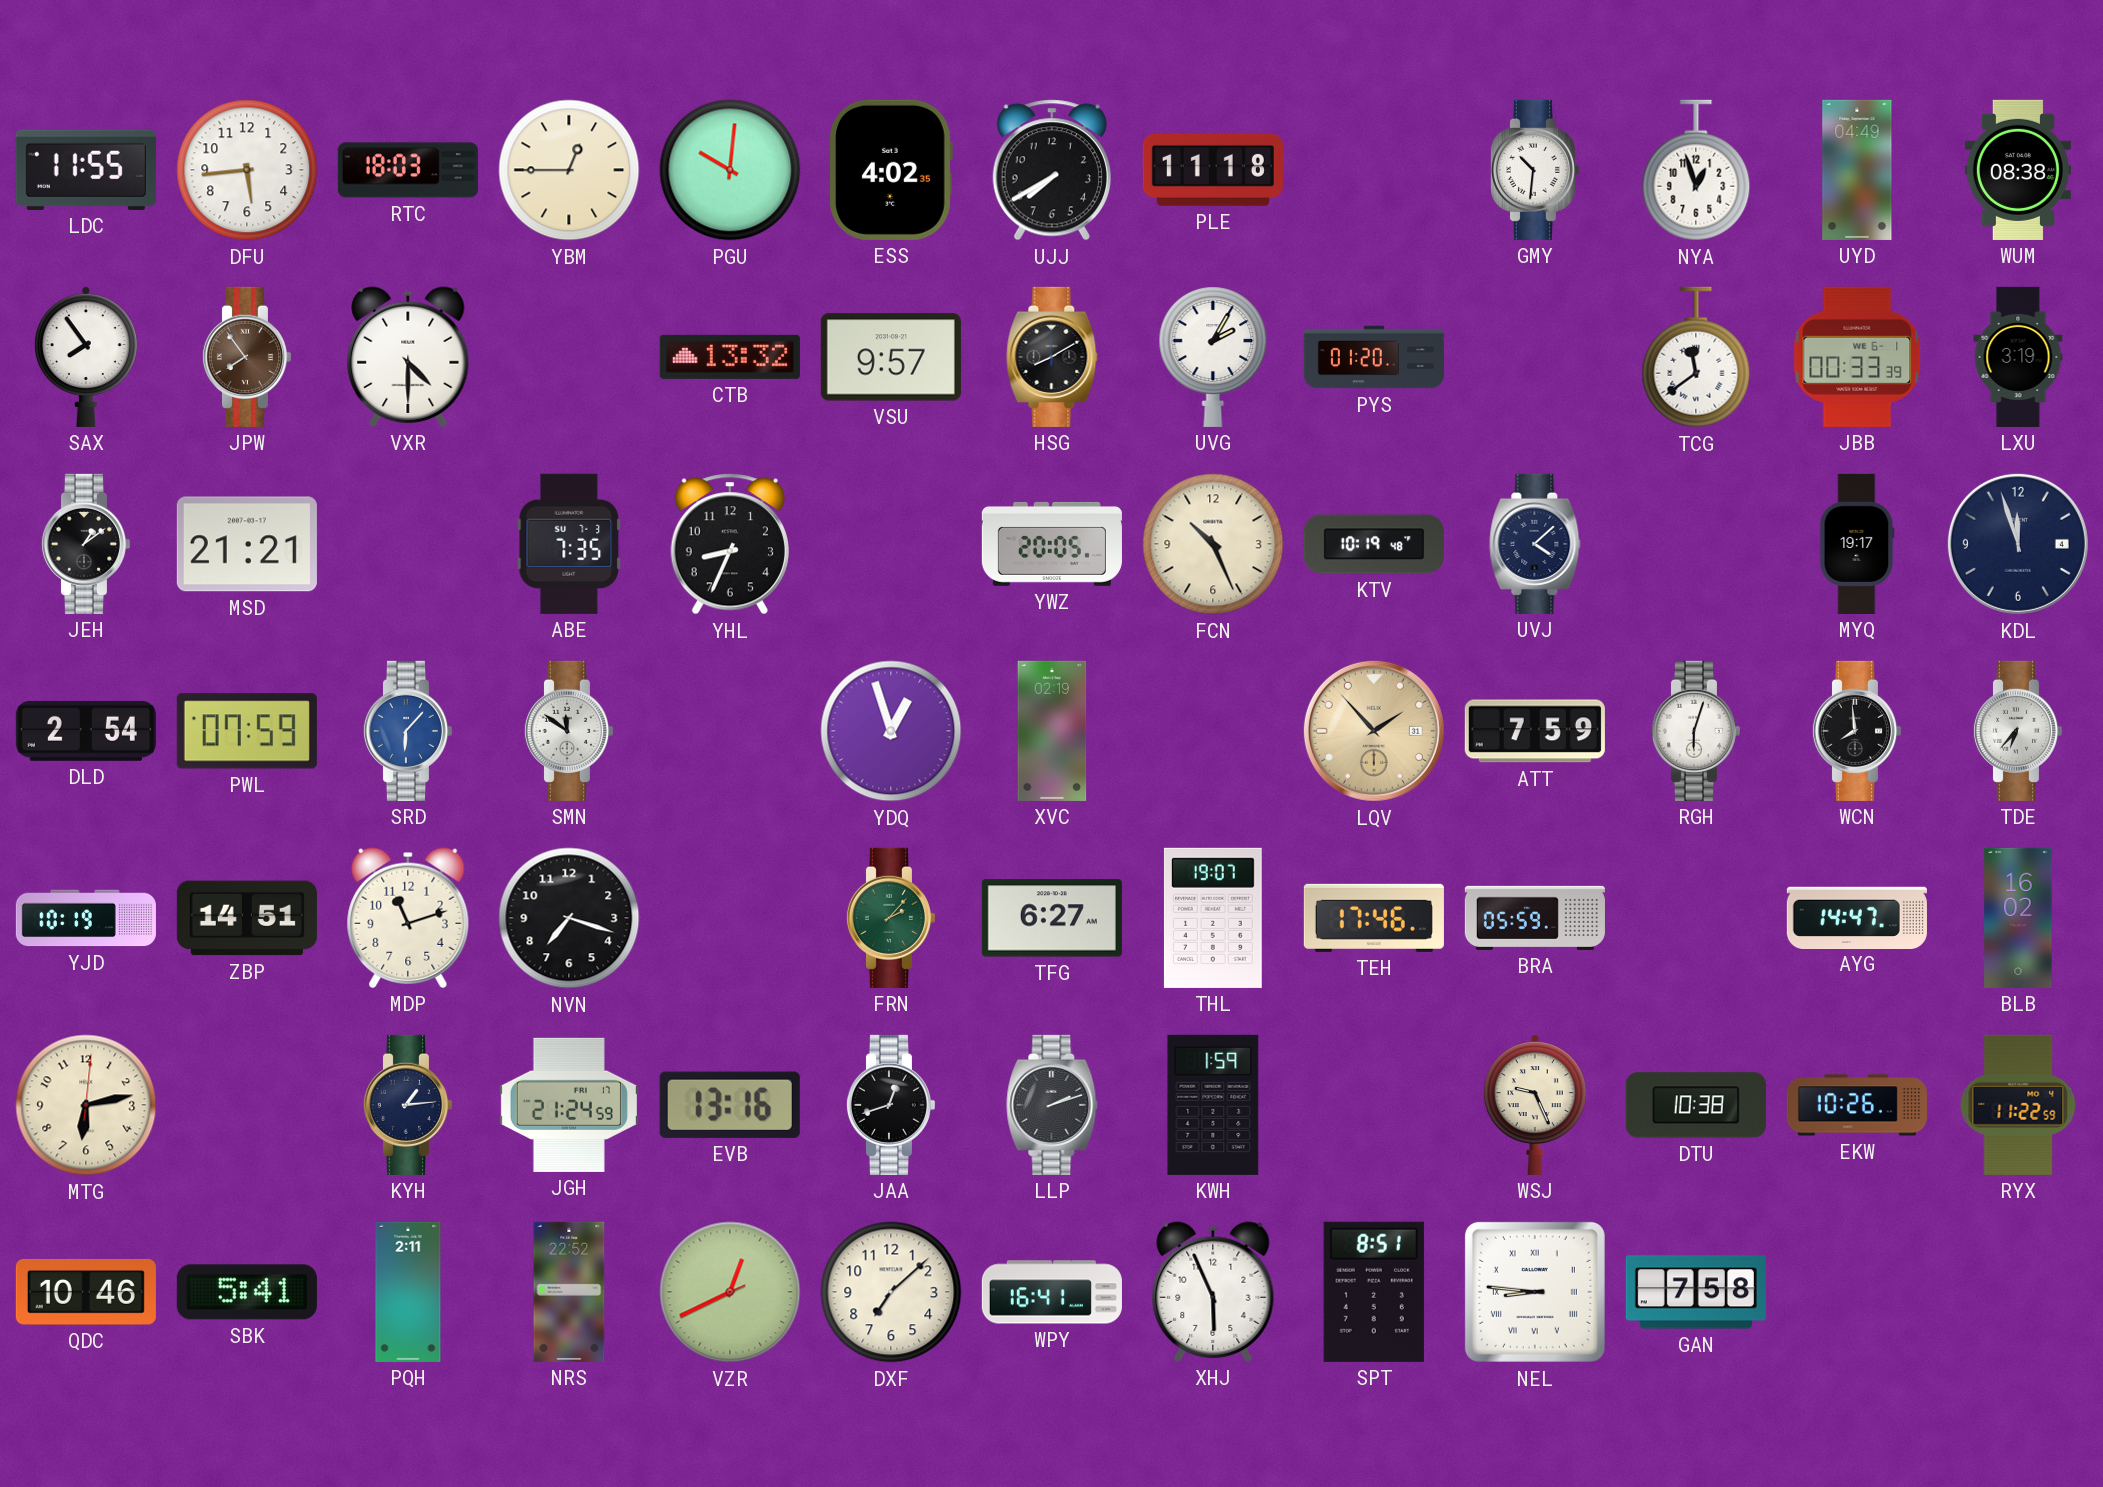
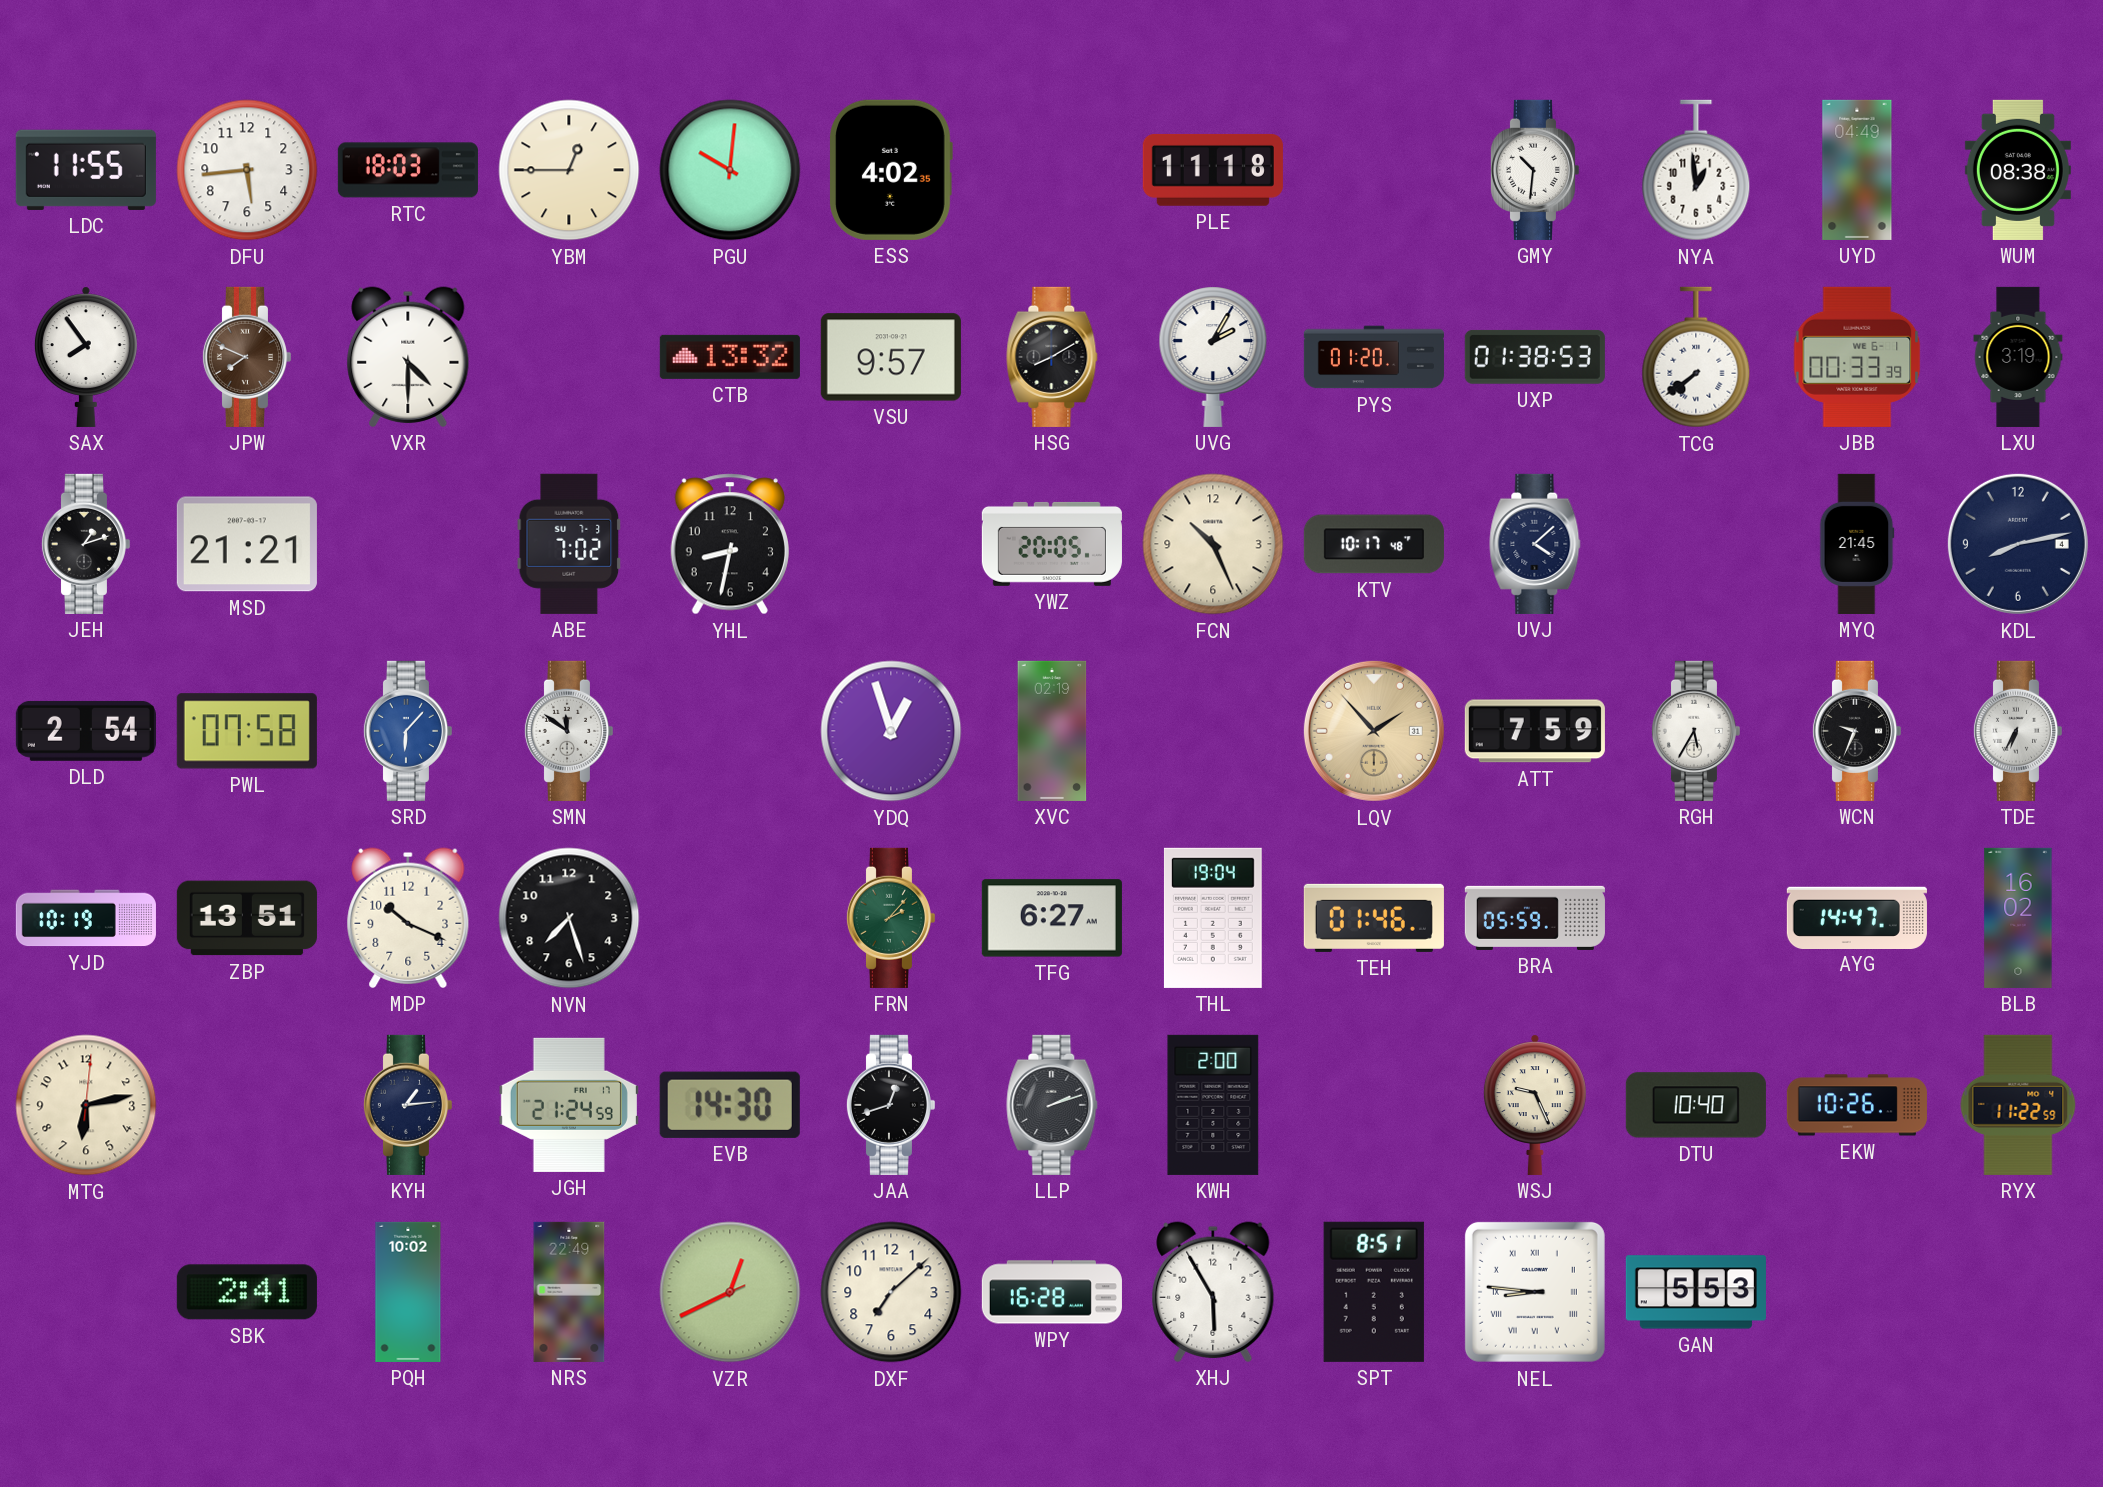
UJJ: 7:40 -> none (1052, 170)
NYA: 12:57 -> 12:59 (1696, 170)
JPW: 7:54 -> 7:49 (246, 357)
UXP: none -> 01:38 (1535, 357)
TCG: 11:39 -> 7:39 (1696, 357)
JEH: 1:09 -> 1:12 (85, 544)
ABE: 7:35 -> 7:02 (569, 544)
YHL: 8:34 -> 8:32 (730, 544)
KTV: 10:19 -> 10:17 (1374, 544)
MYQ: 19:17 -> 21:45 (1857, 544)
KDL: 11:57 -> 8:13 (2018, 544)
PWL: 07:59 -> 07:58 (247, 731)
RGH: 6:03 -> 5:35 (1695, 731)
WCN: 7:59 -> 9:34 (1856, 731)
TDE: 6:37 -> 6:35 (2017, 731)
ZBP: 14:51 -> 13:51 (247, 918)
MDP: 11:12 -> 10:19 (408, 918)
NVN: 7:18 -> 7:27 (569, 918)
THL: 19:07 -> 19:04 (1213, 918)
TEH: 17:46 -> 01:46 (1374, 918)
EVB: 13:16 -> 14:30 (730, 1105)
KWH: 1:59 -> 2:00 (1213, 1105)
DTU: 10:38 -> 10:40 (1696, 1105)
QDC: 10:46 -> none (86, 1292)
SBK: 5:41 -> 2:41 (247, 1292)
PQH: 2:11 -> 10:02 (408, 1292)
NRS: 22:52 -> 22:49 (569, 1292)
WPY: 16:41 -> 16:28 (1052, 1292)
XHJ: 5:56 -> 5:55 (1213, 1292)
GAN: 7:58 -> 5:53 (1696, 1292)
